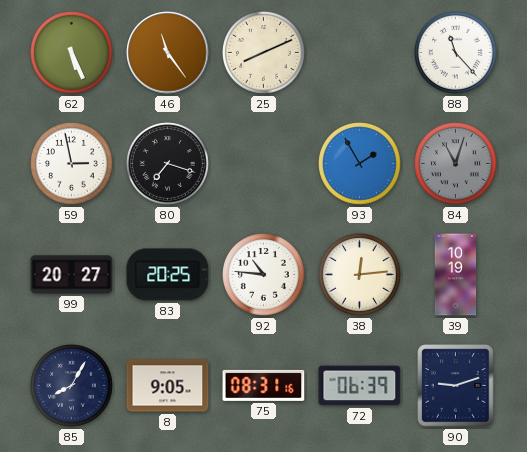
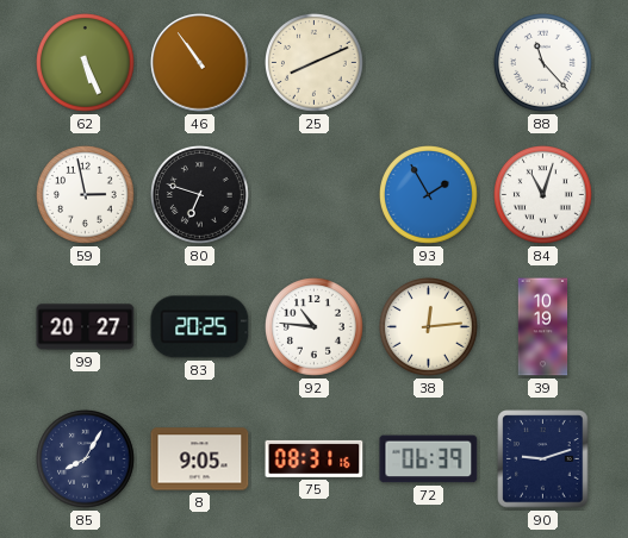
46: 11:24 -> 10:54 (200, 63)
80: 7:18 -> 6:48 (200, 195)
84 dial: grey -> white (543, 195)
